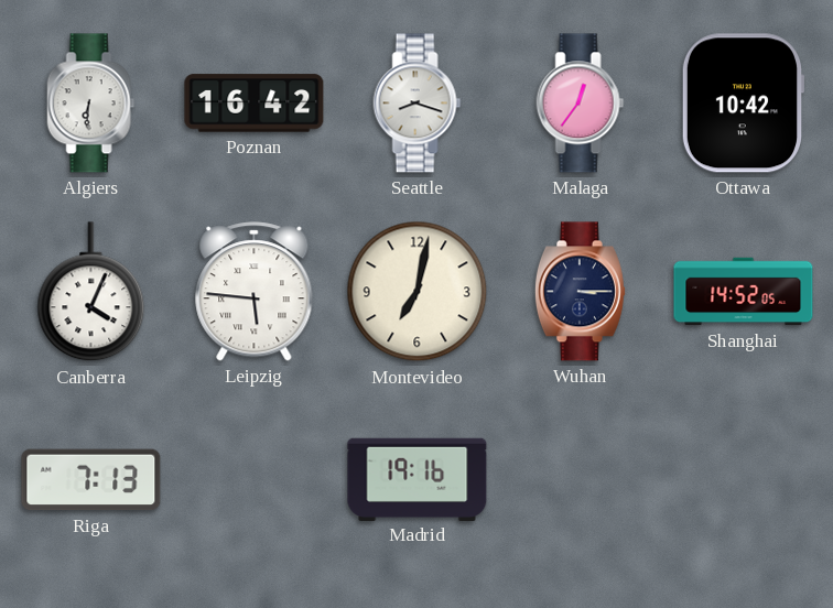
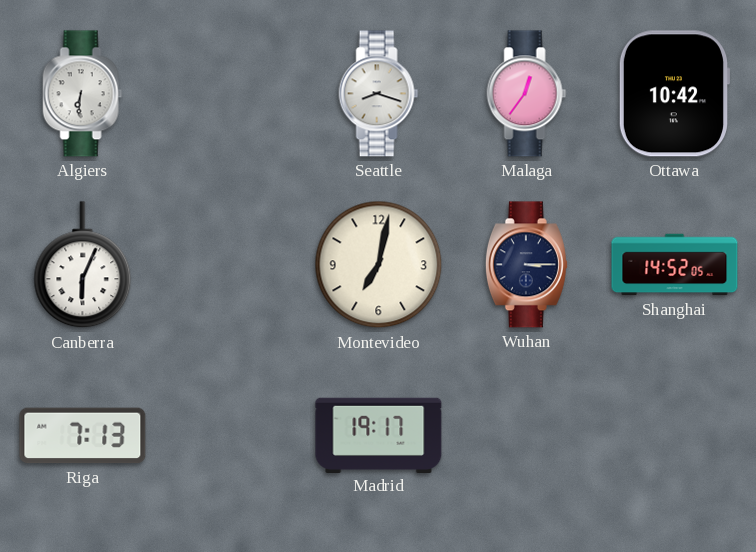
Poznan: 16:42 -> none (255, 104)
Canberra: 4:04 -> 6:04 (83, 265)
Leipzig: 5:46 -> none (255, 292)
Madrid: 19:16 -> 19:17 (379, 435)
